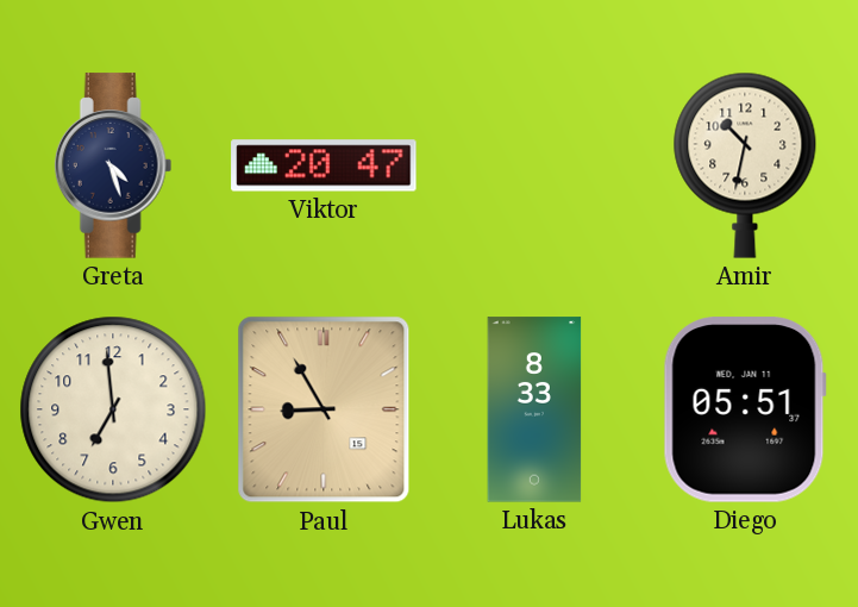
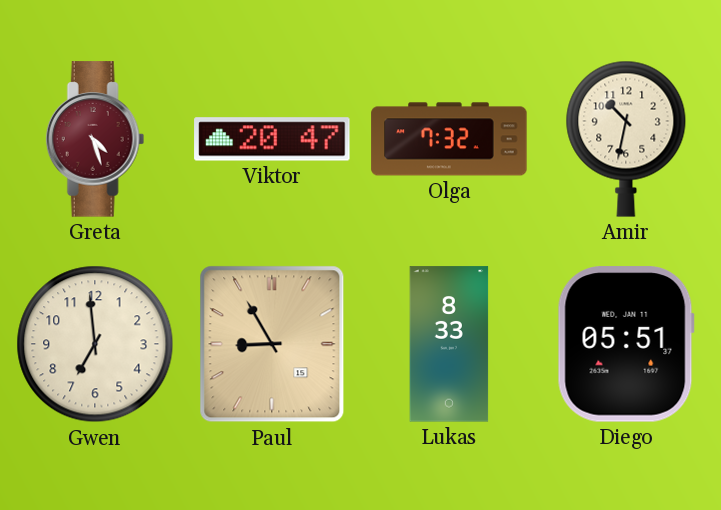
Greta dial: navy -> burgundy (95, 139)
Olga: none -> 7:32 (449, 139)
